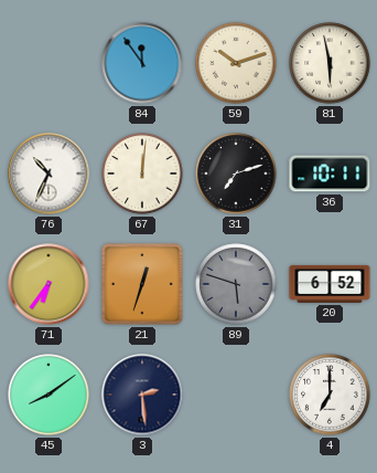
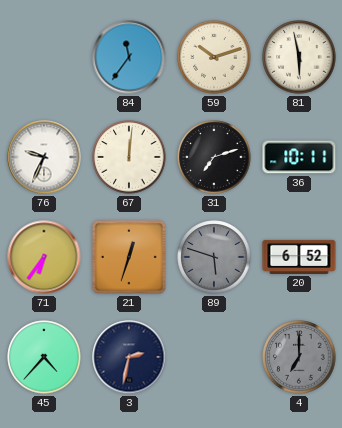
84: 11:54 -> 11:36 (129, 57)
76: 10:34 -> 9:34 (44, 157)
45: 8:09 -> 4:37 (44, 357)
3: 2:29 -> 2:32 (129, 357)
4 dial: white -> grey (299, 357)
